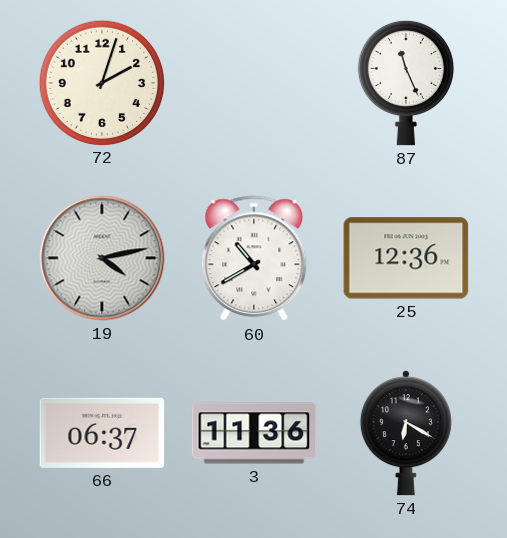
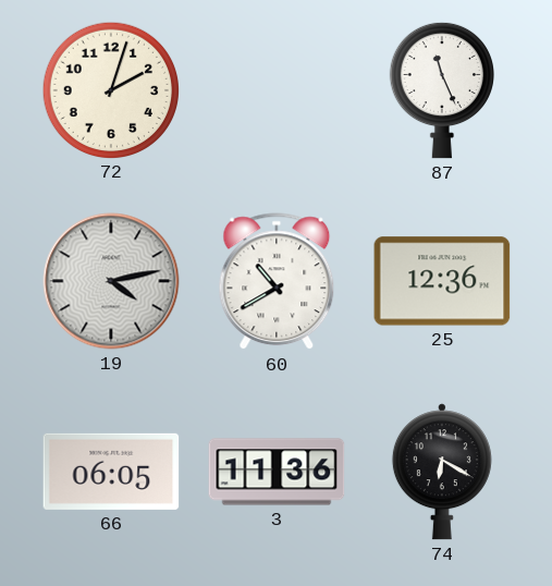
66: 06:37 -> 06:05 (111, 472)
